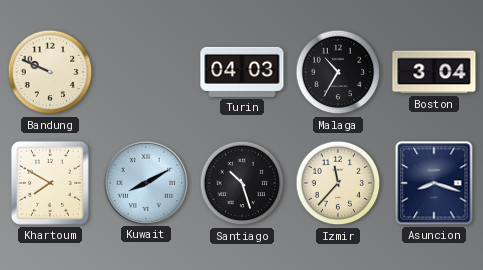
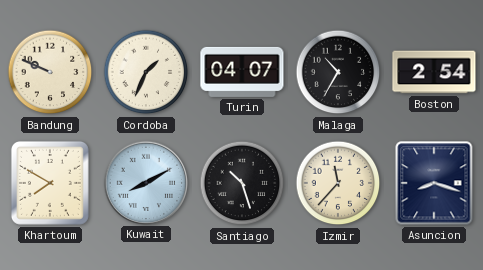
Cordoba: none -> 1:34 (146, 72)
Turin: 04:03 -> 04:07 (242, 72)
Boston: 3:04 -> 2:54 (434, 72)
